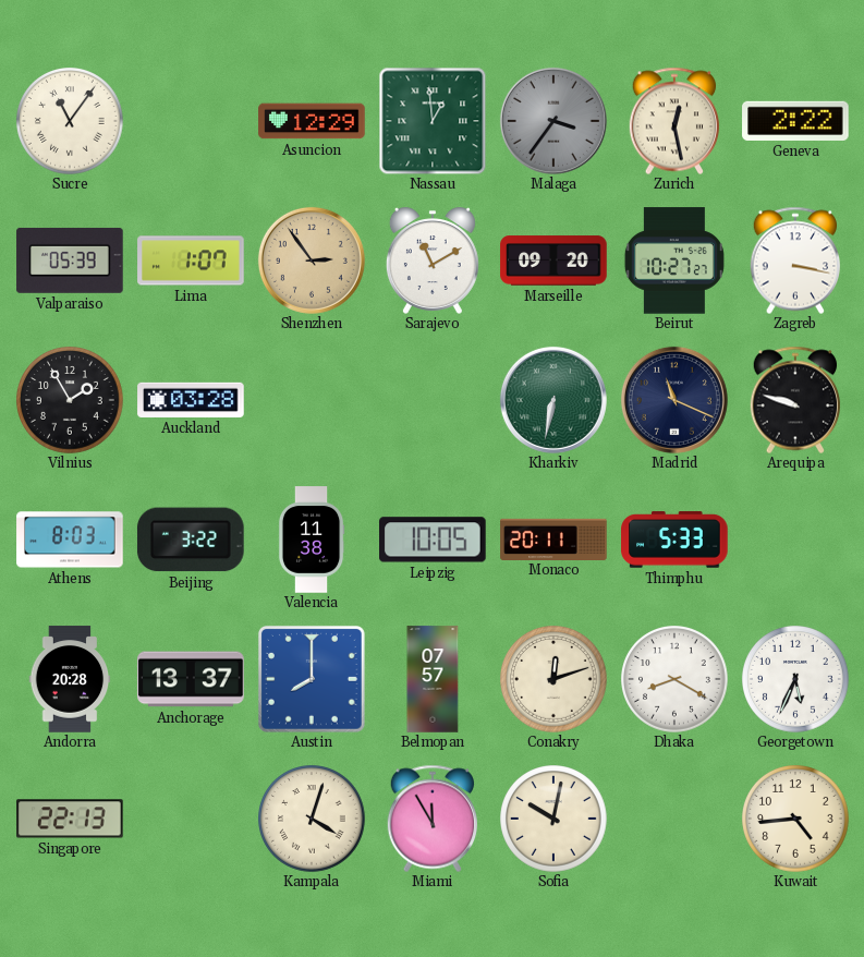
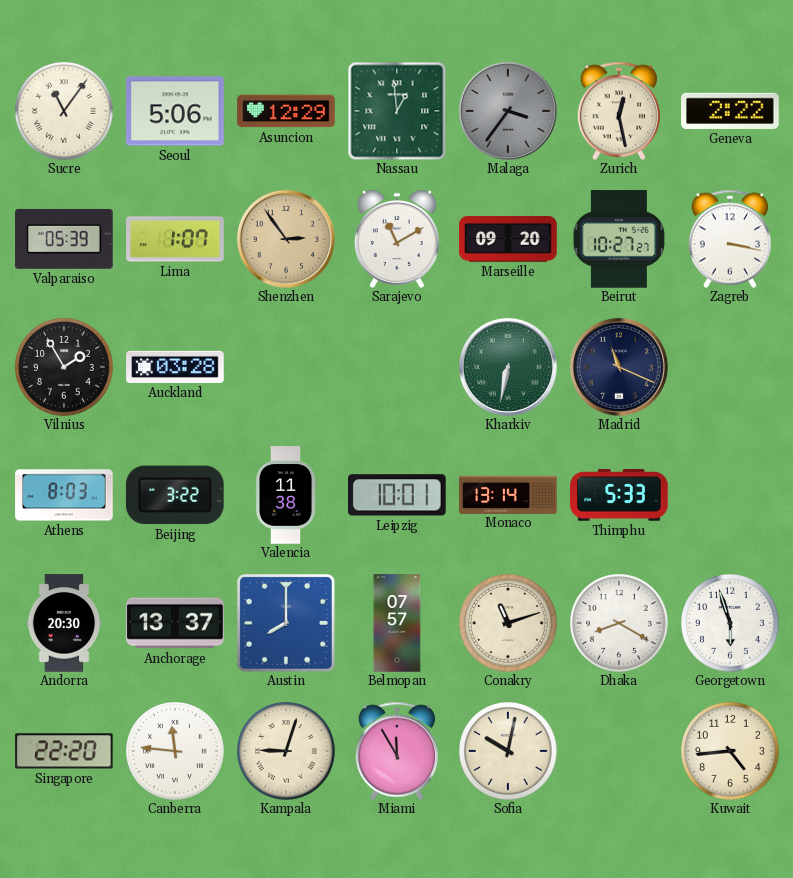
Seoul: none -> 5:06 (175, 111)
Arequipa: 9:48 -> none (795, 400)
Leipzig: 10:05 -> 10:01 (398, 495)
Monaco: 20:11 -> 13:14 (508, 494)
Andorra: 20:28 -> 20:30 (64, 623)
Conakry: 12:12 -> 11:12 (509, 624)
Georgetown: 5:34 -> 5:57 (731, 624)
Singapore: 22:13 -> 22:20 (64, 751)
Canberra: none -> 11:46 (176, 752)
Kampala: 4:03 -> 9:03 (287, 752)
